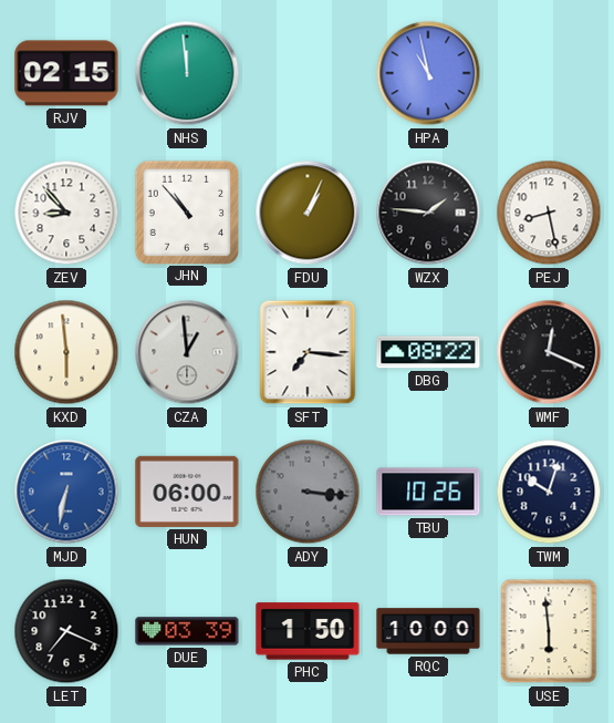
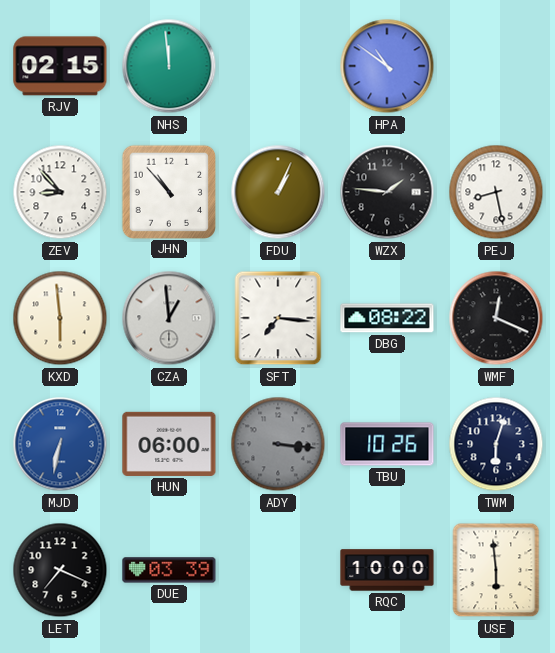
HPA: 10:58 -> 10:51 (387, 66)
TWM: 10:03 -> 6:03 (496, 444)
PHC: 1:50 -> none (308, 631)
